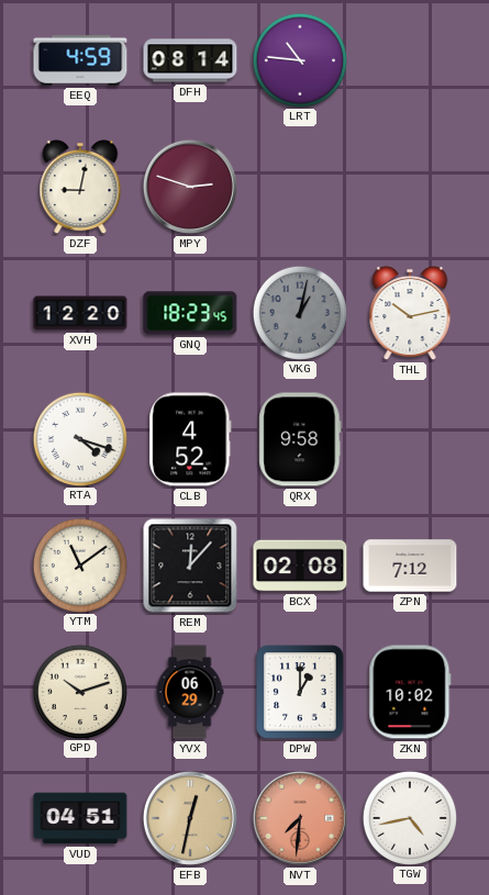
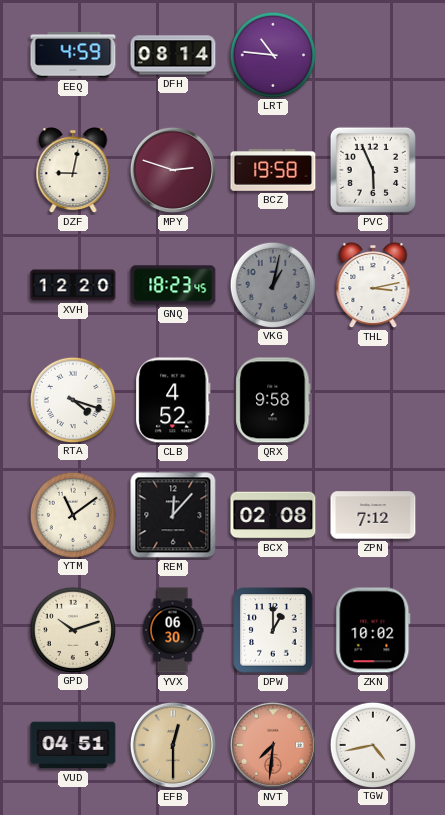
BCZ: none -> 19:58 (273, 171)
PVC: none -> 5:56 (373, 170)
THL: 10:13 -> 3:13 (373, 285)
YVX: 06:29 -> 06:30 (173, 630)
EFB: 12:32 -> 12:30 (173, 745)
